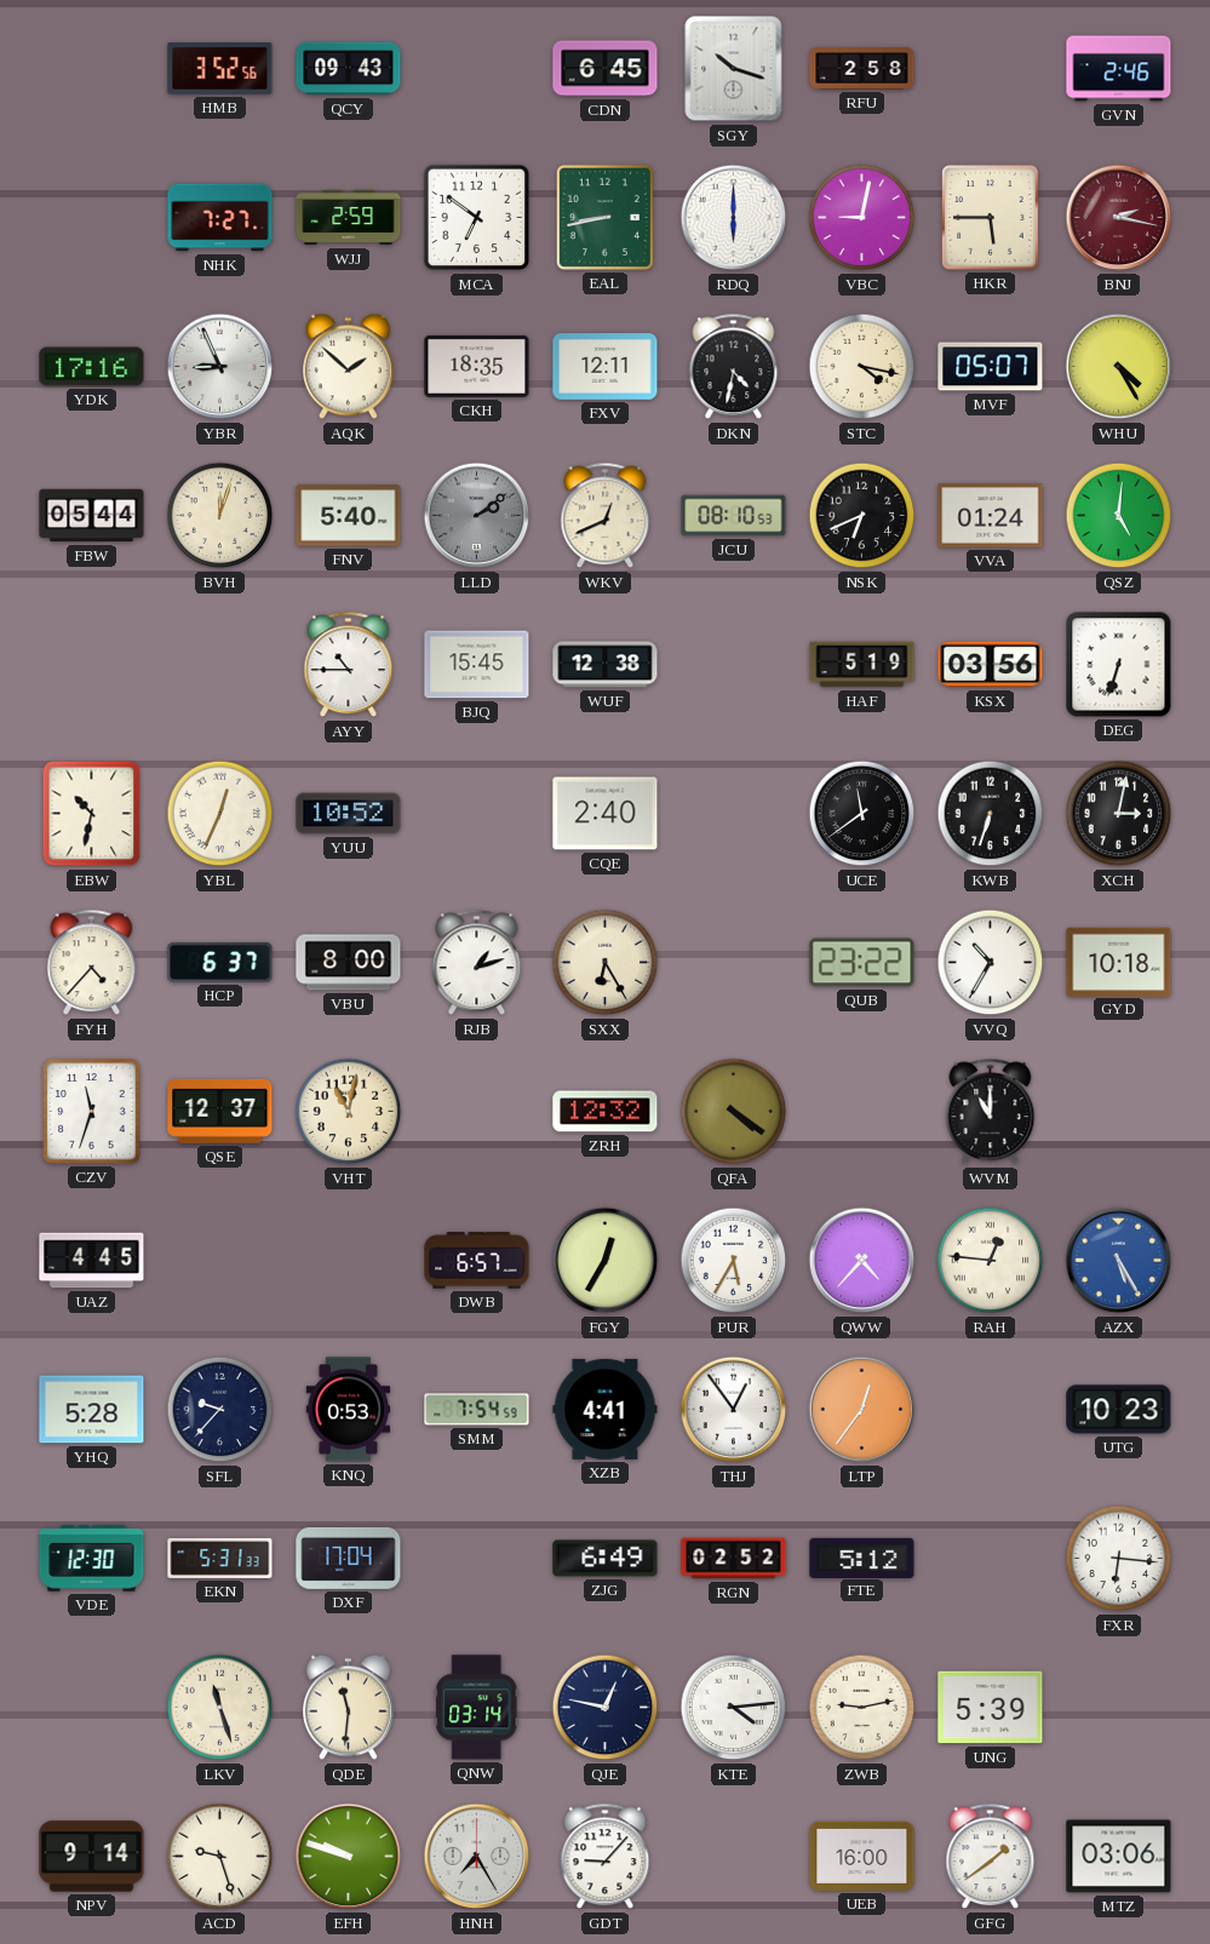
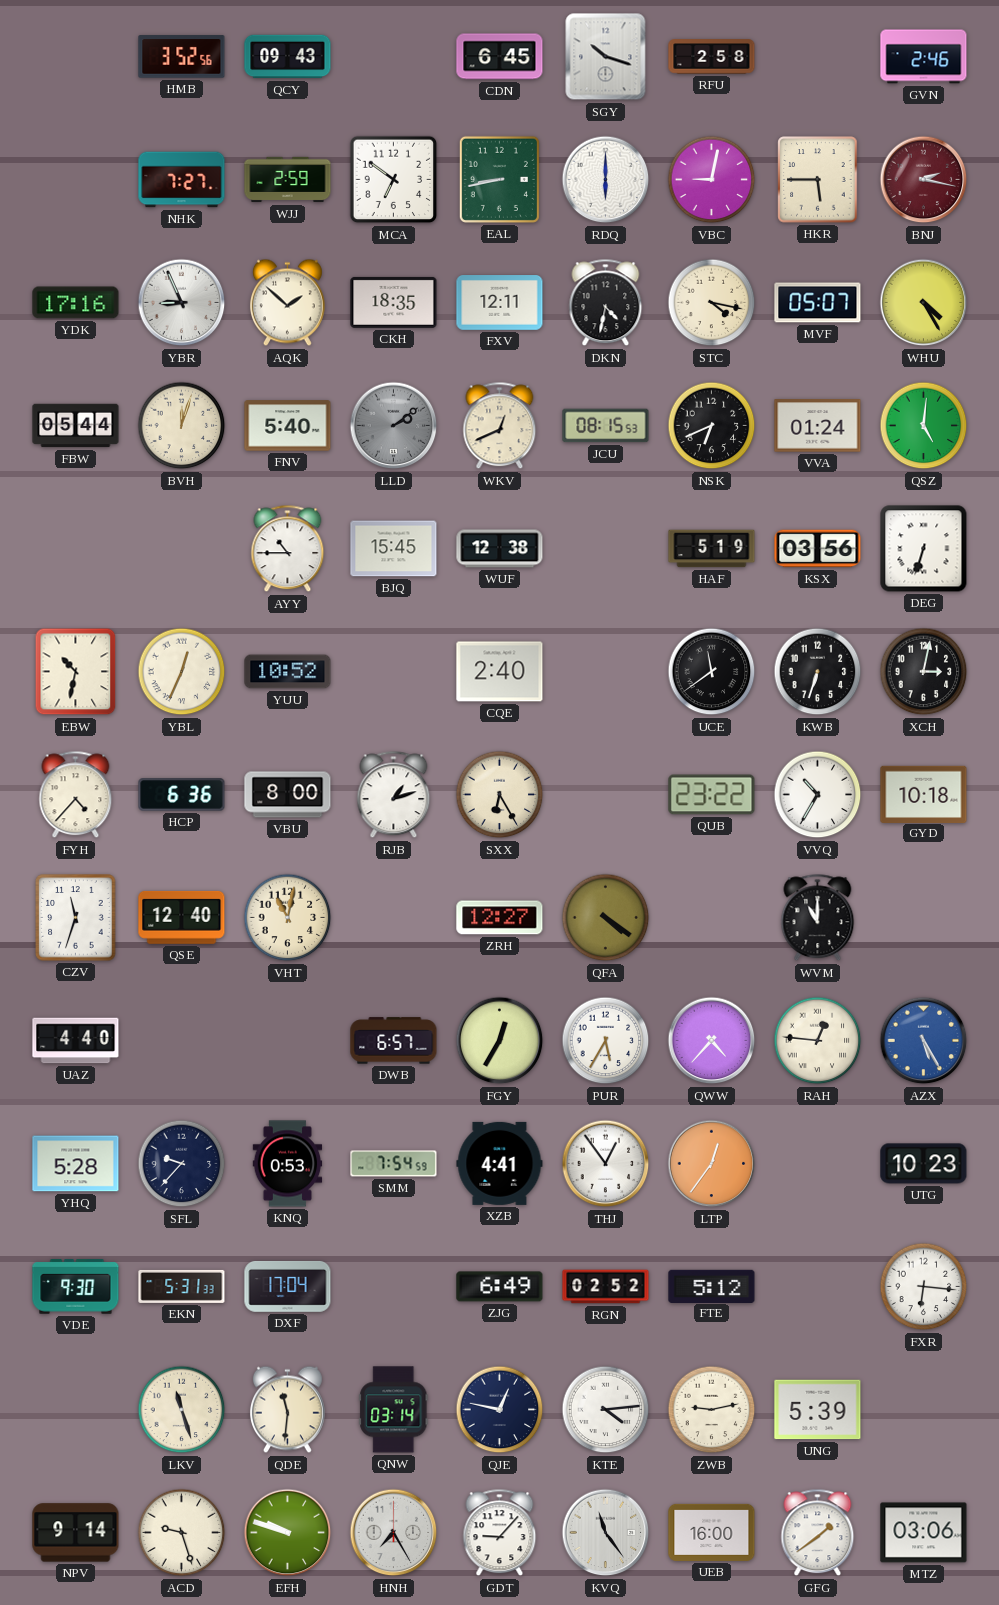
JCU: 08:10 -> 08:15 (606, 426)
HCP: 6:37 -> 6:36 (182, 795)
QSE: 12:37 -> 12:40 (182, 917)
ZRH: 12:32 -> 12:27 (500, 918)
UAZ: 4:45 -> 4:40 (76, 1041)
VDE: 12:30 -> 9:30 (76, 1287)
KVQ: none -> 11:24 (606, 1533)
